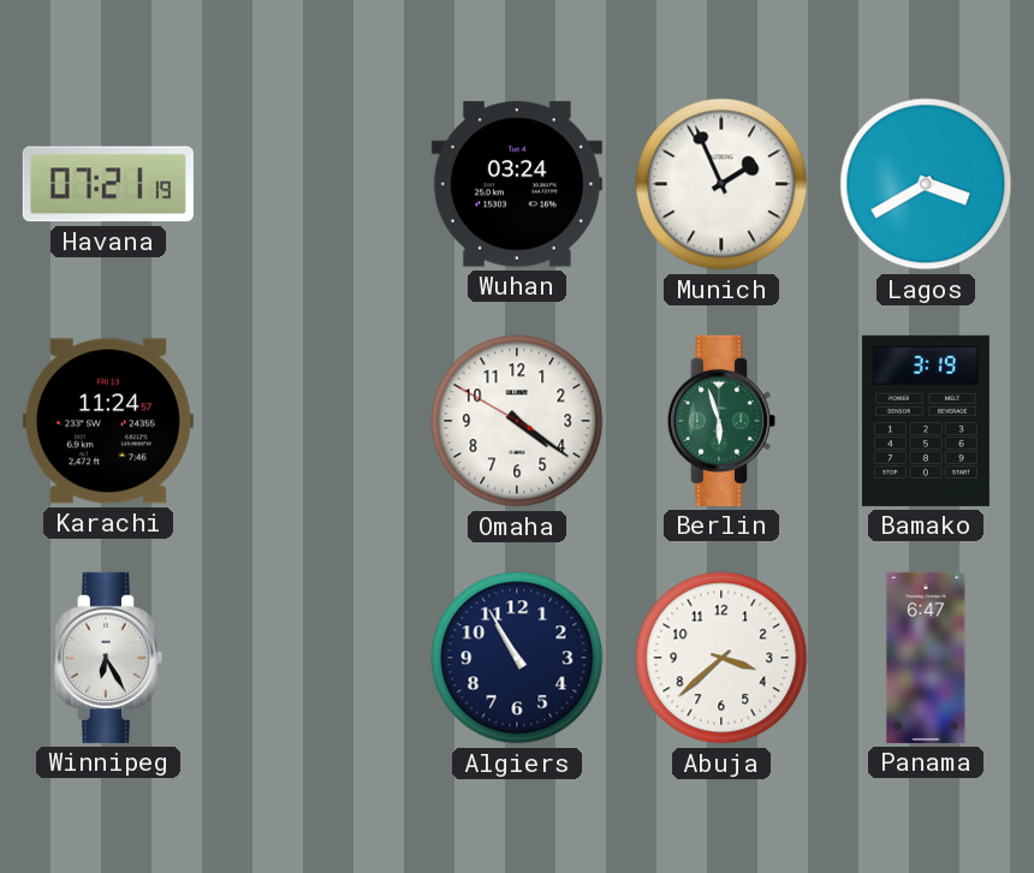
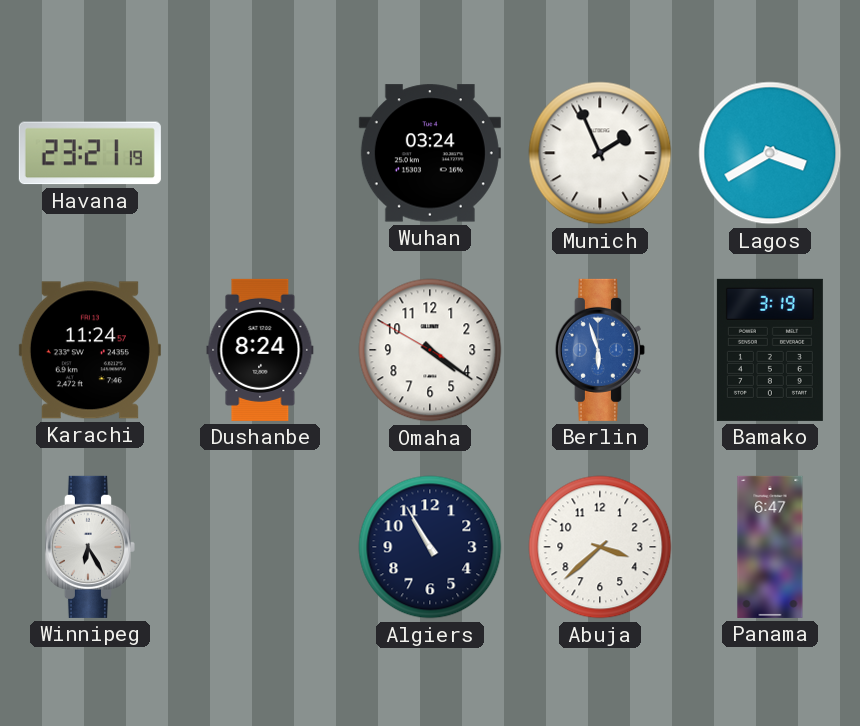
Havana: 07:21 -> 23:21 (90, 153)
Dushanbe: none -> 8:24 (260, 350)
Berlin dial: green -> blue (600, 350)
